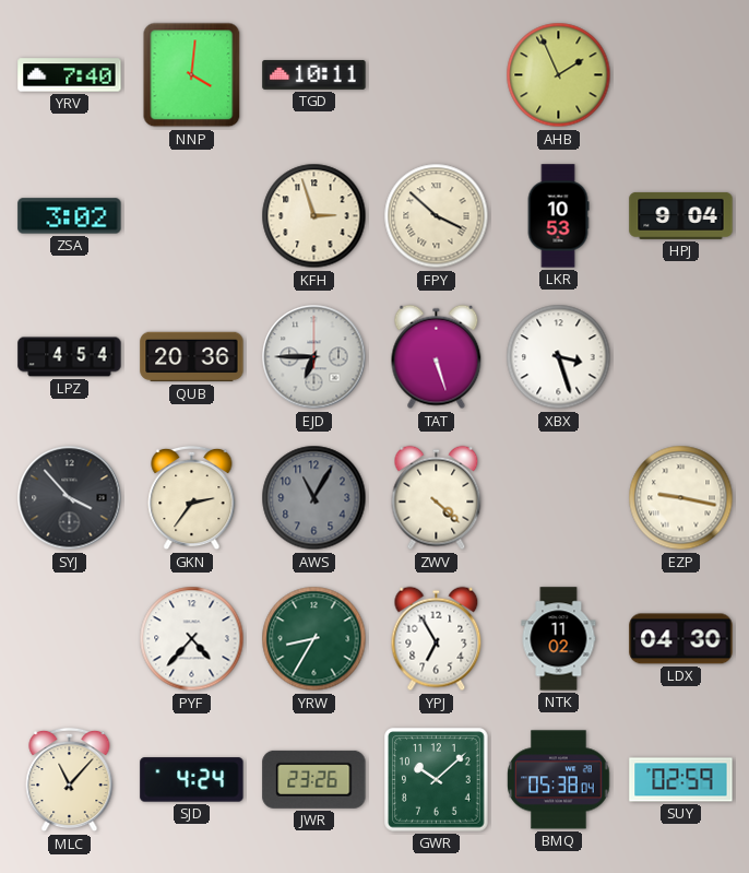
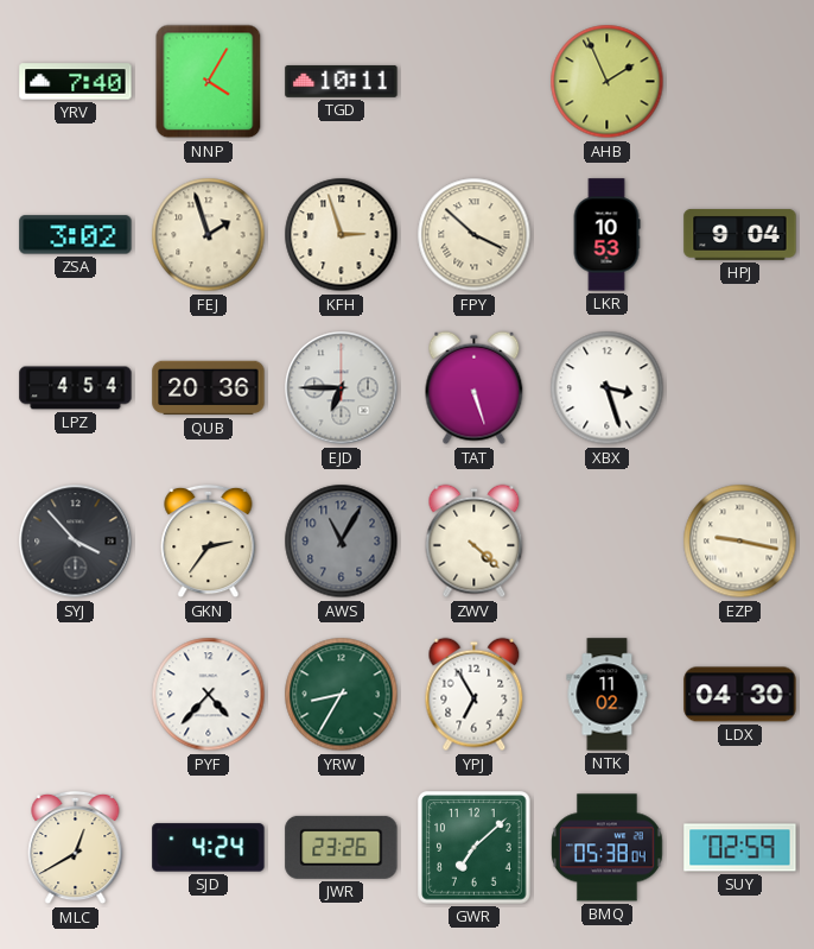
NNP: 4:01 -> 4:05 (209, 82)
FEJ: none -> 1:57 (209, 235)
MLC: 11:07 -> 12:40 (76, 848)
GWR: 10:08 -> 7:08 (475, 848)
